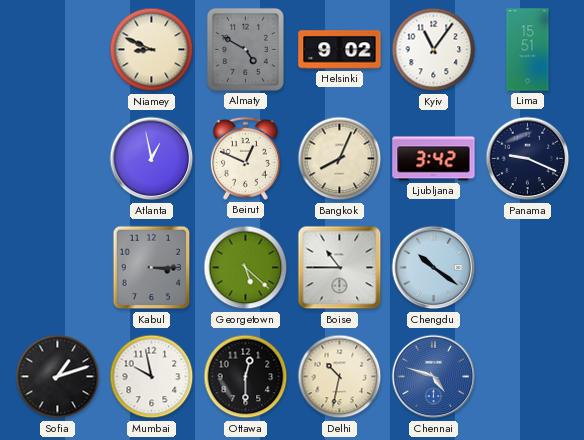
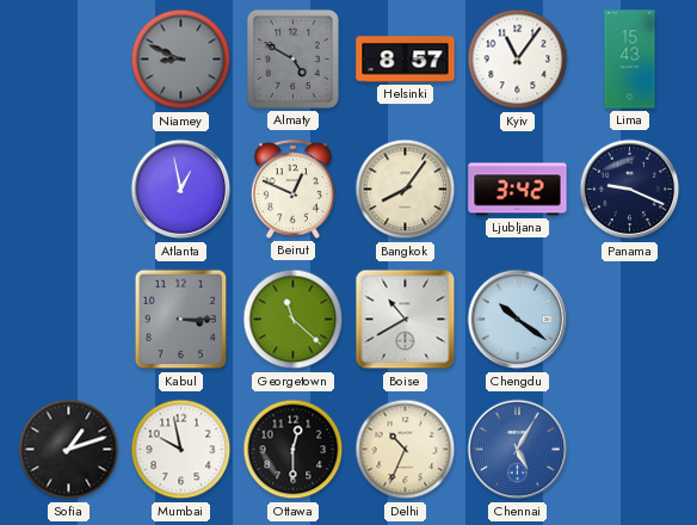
Niamey dial: cream -> grey (181, 60)
Helsinki: 9:02 -> 8:57 (406, 60)
Lima: 15:51 -> 15:43 (630, 60)
Bangkok: 8:04 -> 8:06 (406, 190)
Georgetown: 5:22 -> 11:22 (294, 320)
Boise: 10:45 -> 10:40 (406, 320)
Delhi: 10:32 -> 10:34 (406, 450)
Chennai: 4:48 -> 5:05 (518, 450)
